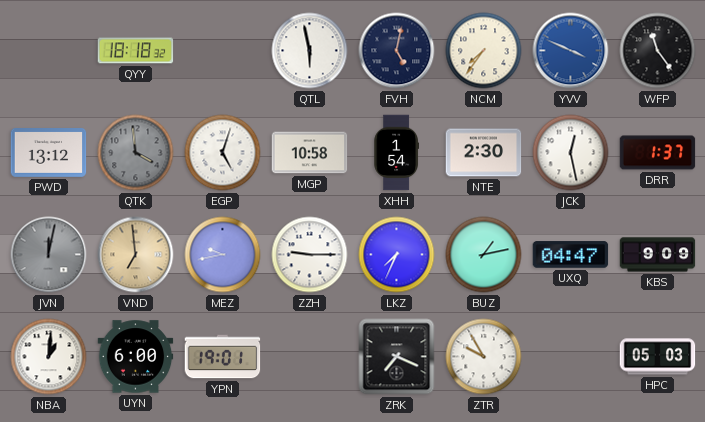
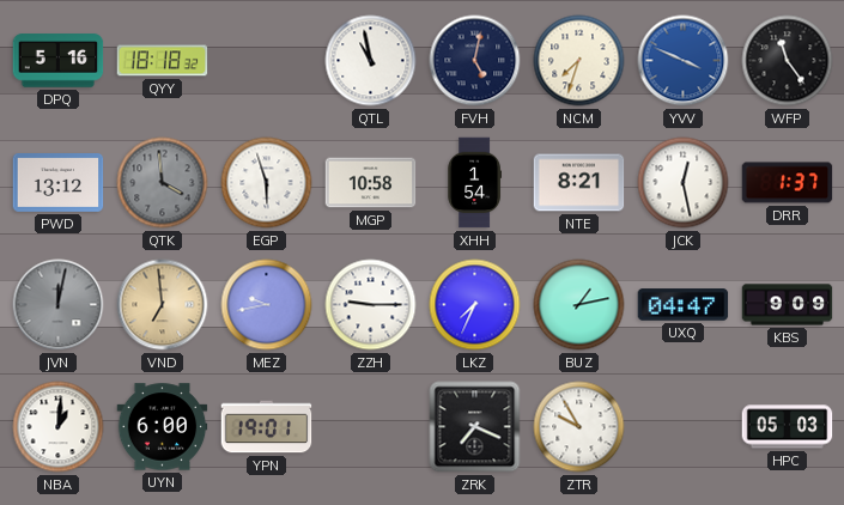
DPQ: none -> 5:16 (59, 61)
QTL: 5:58 -> 10:58 (371, 61)
NCM: 7:36 -> 7:33 (579, 61)
EGP: 5:03 -> 5:57 (267, 183)
NTE: 2:30 -> 8:21 (579, 183)
